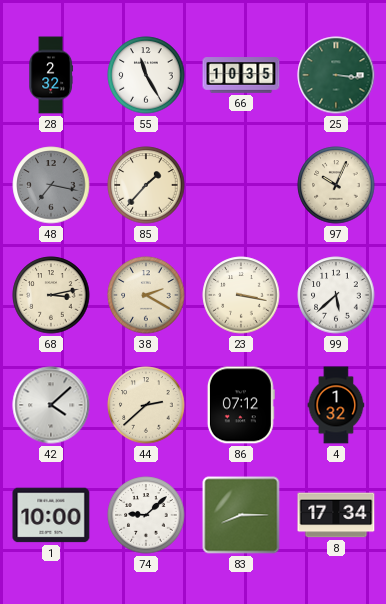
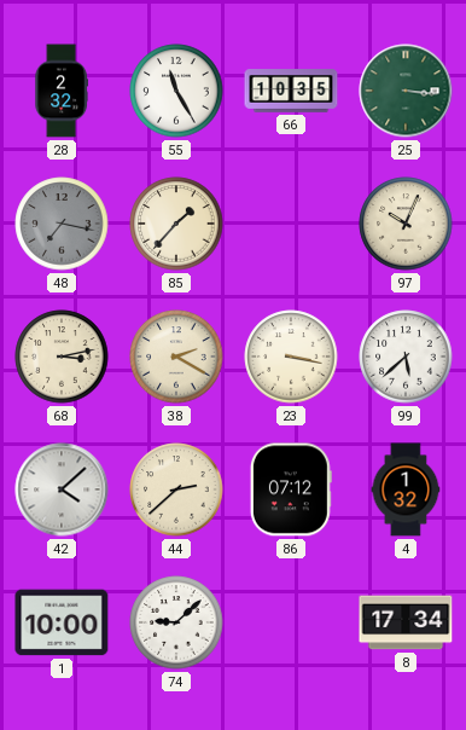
83: 8:15 -> none (241, 515)
